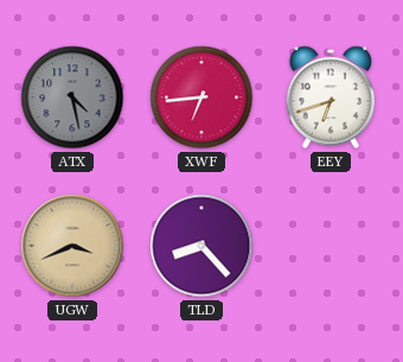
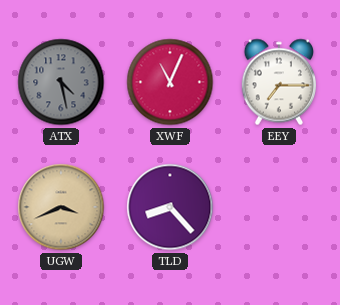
XWF: 6:44 -> 11:04 (170, 82)
EEY: 6:42 -> 7:15 (278, 82)
